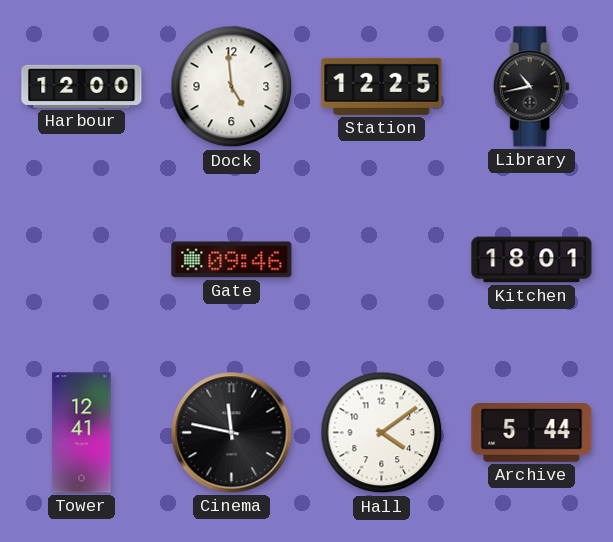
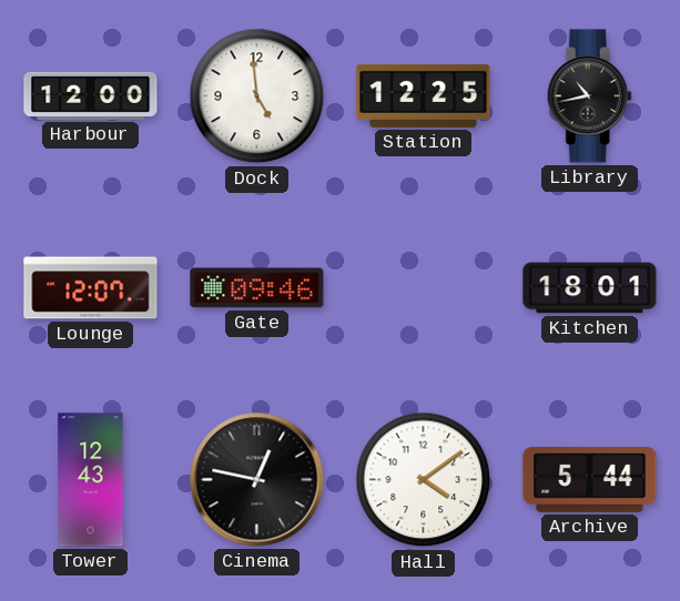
Lounge: none -> 12:07 (91, 288)
Tower: 12:41 -> 12:43 (91, 480)
Cinema: 11:47 -> 12:47 (257, 480)
